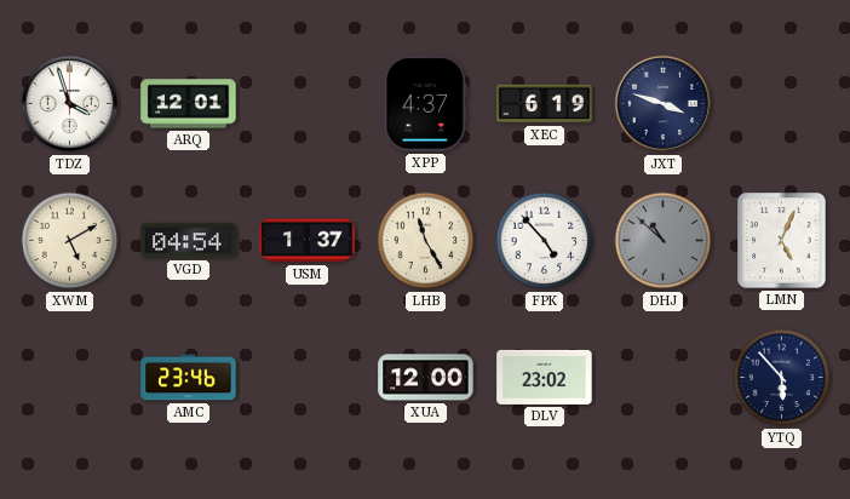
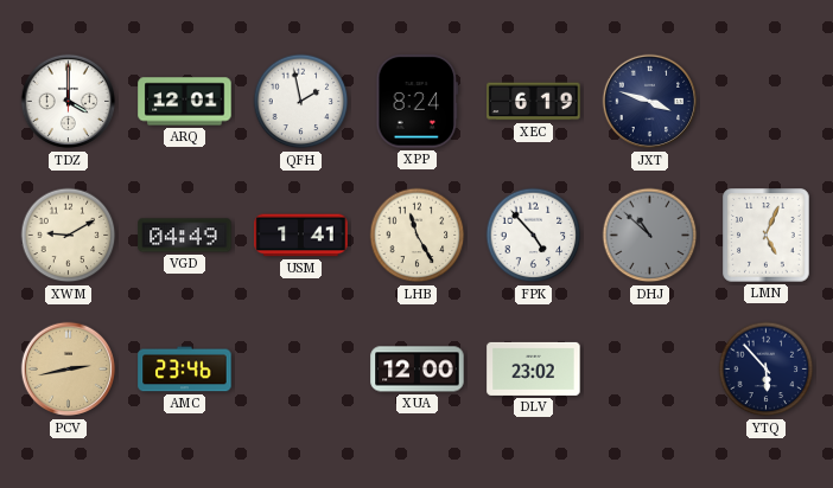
TDZ: 3:57 -> 4:00 (69, 102)
QFH: none -> 1:58 (301, 102)
XPP: 4:37 -> 8:24 (418, 102)
XWM: 5:10 -> 9:10 (69, 236)
VGD: 04:54 -> 04:49 (185, 236)
USM: 1:37 -> 1:41 (301, 236)
PCV: none -> 2:43 (69, 370)
